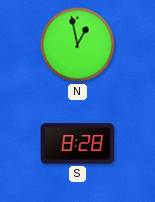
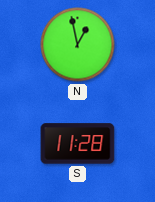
S: 8:28 -> 11:28 (78, 144)
